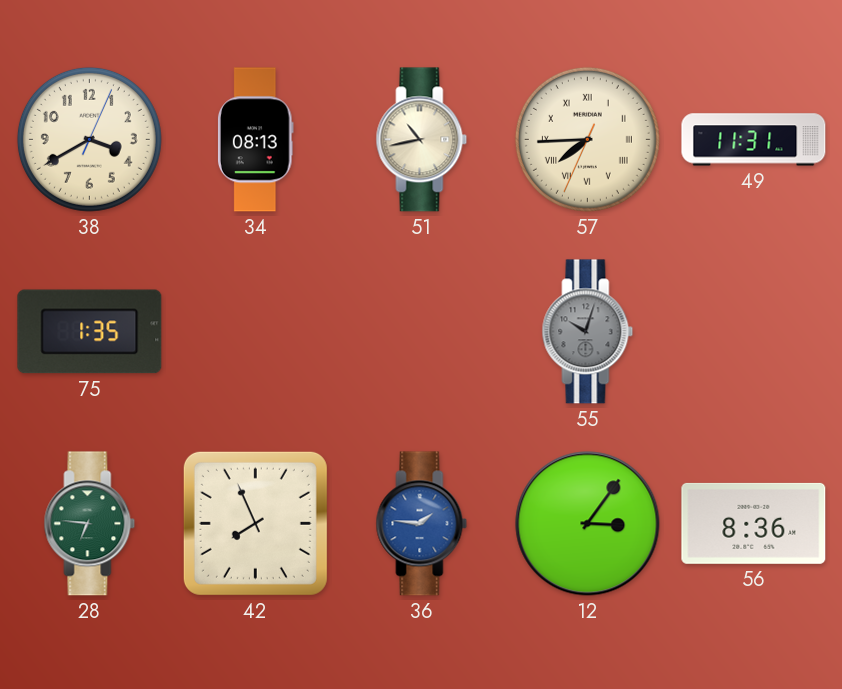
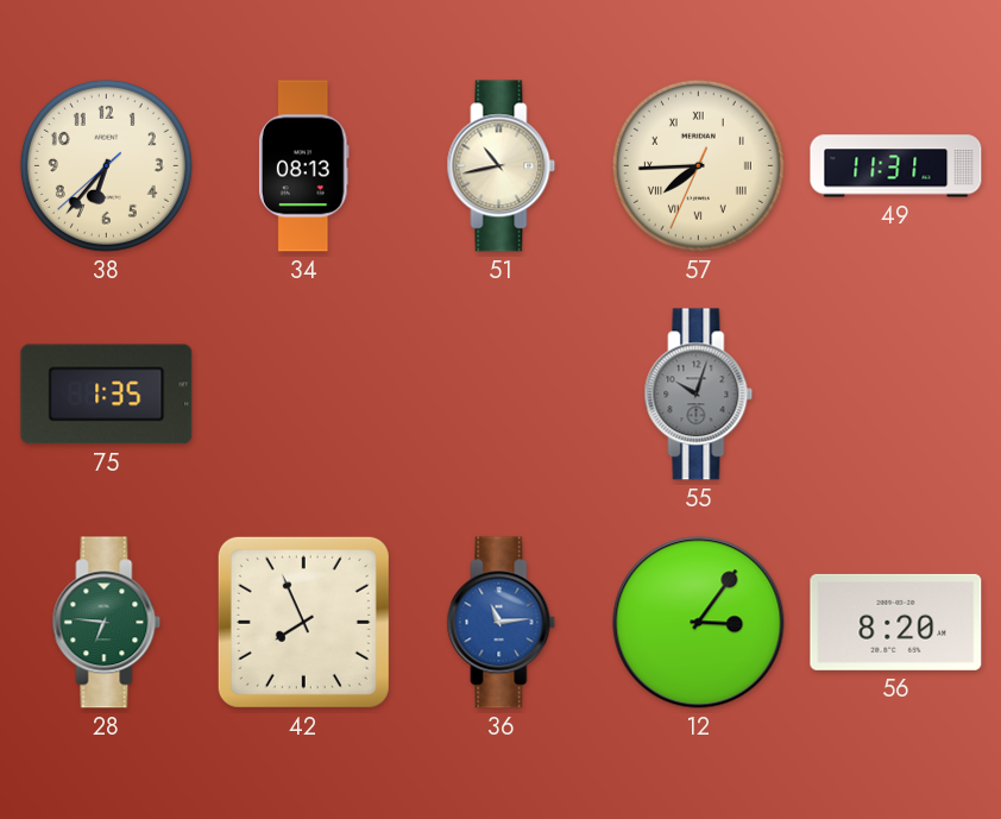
38: 3:40 -> 6:36 (106, 165)
36: 1:46 -> 11:14 (502, 623)
56: 8:36 -> 8:20 (896, 622)
